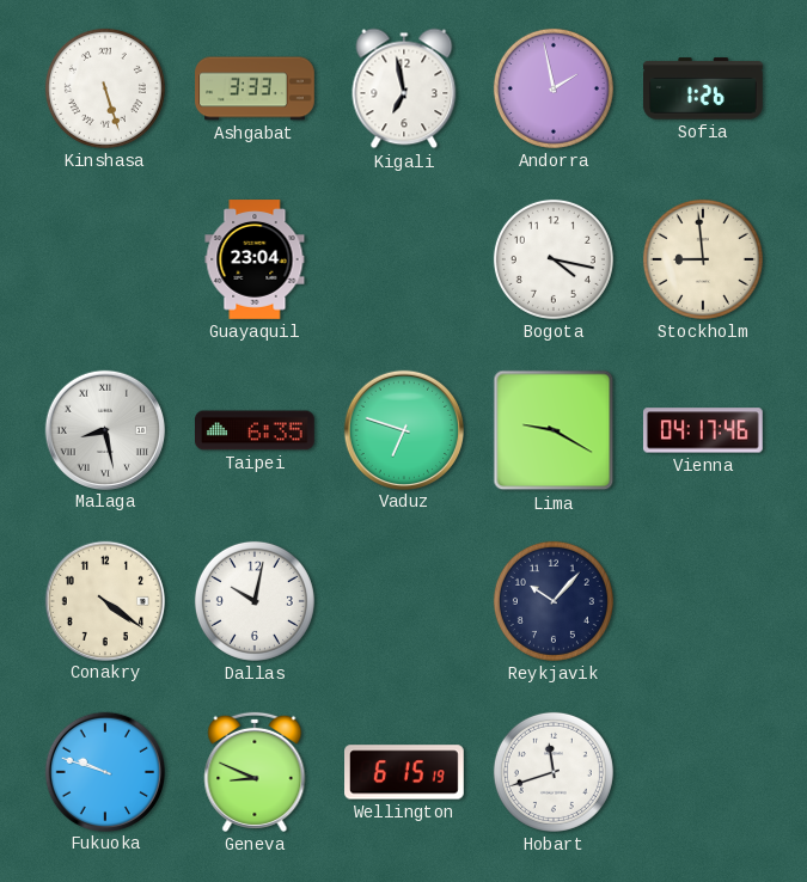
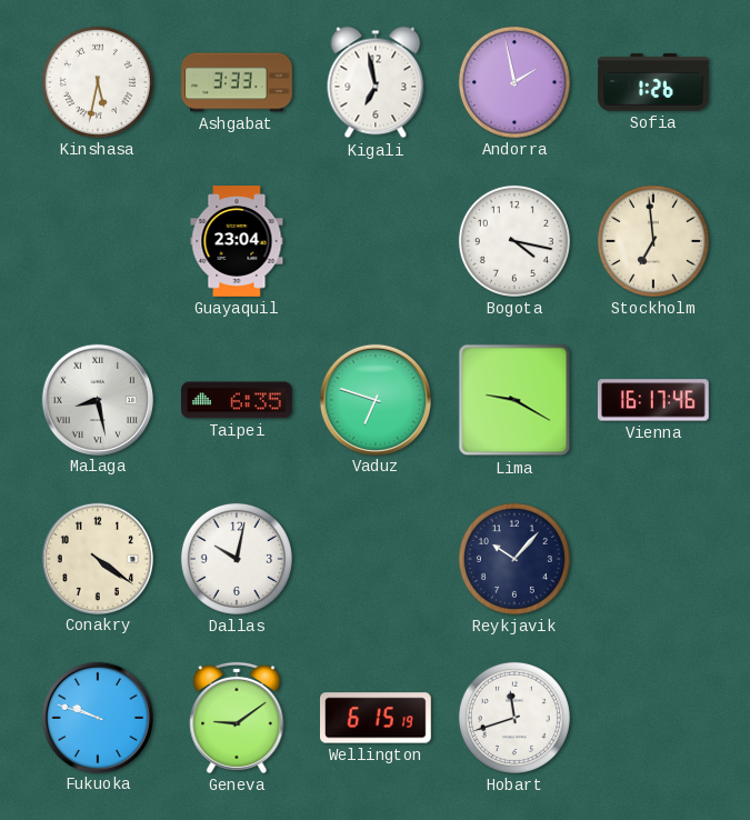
Kinshasa: 5:27 -> 5:32 (98, 82)
Stockholm: 8:59 -> 6:59 (653, 241)
Vienna: 04:17 -> 16:17 (653, 400)
Geneva: 8:49 -> 9:09 (237, 718)
